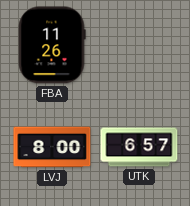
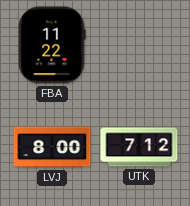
FBA: 11:26 -> 11:22 (52, 45)
UTK: 6:57 -> 7:12 (139, 147)
